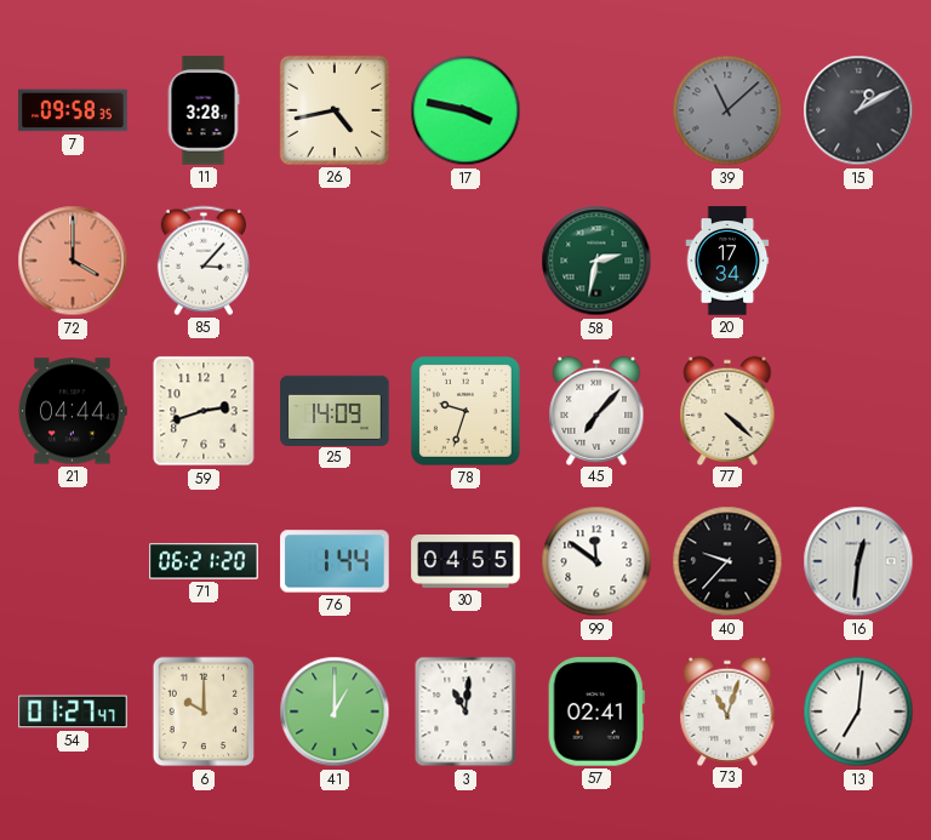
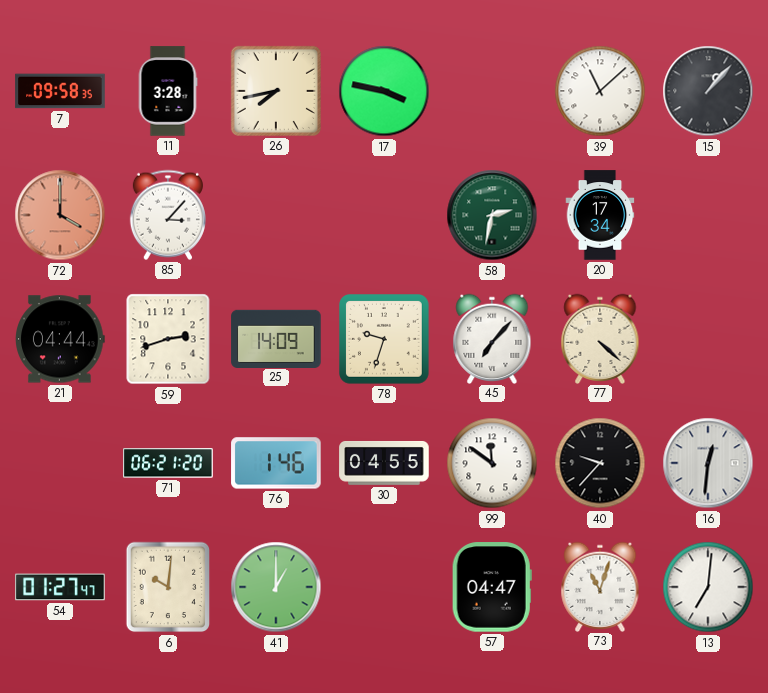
26: 4:43 -> 7:43 (276, 91)
39 dial: grey -> white (600, 91)
15: 1:10 -> 1:07 (708, 91)
76: 1:44 -> 1:46 (276, 463)
6: 10:00 -> 10:01 (168, 587)
3: 11:01 -> none (465, 712)
57: 02:41 -> 04:47 (492, 587)
